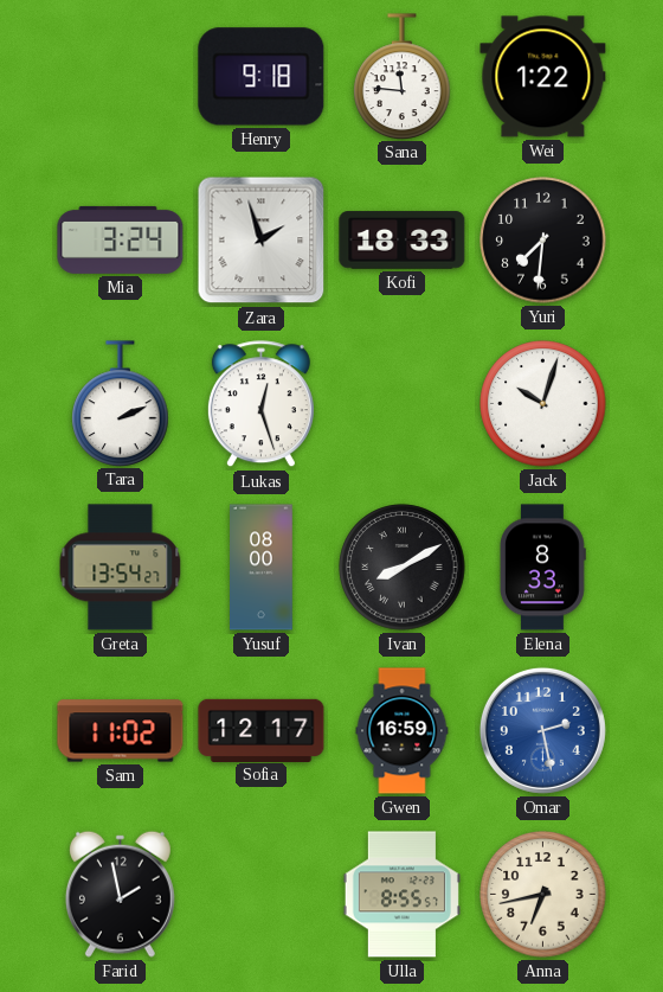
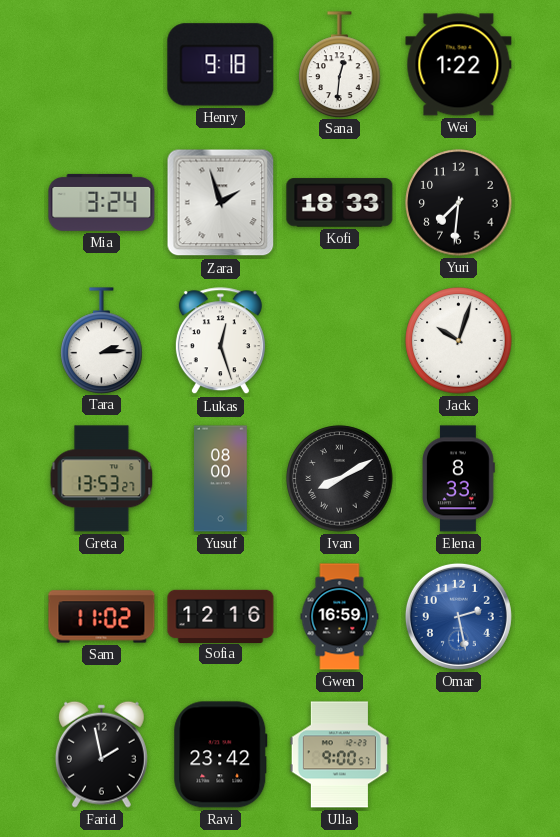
Sana: 11:46 -> 12:31 (340, 64)
Tara: 2:11 -> 2:14 (102, 340)
Greta: 13:54 -> 13:53 (102, 479)
Sofia: 12:17 -> 12:16 (221, 616)
Ravi: none -> 23:42 (221, 755)
Ulla: 8:55 -> 9:00 (339, 755)
Anna: 6:43 -> none (543, 895)
